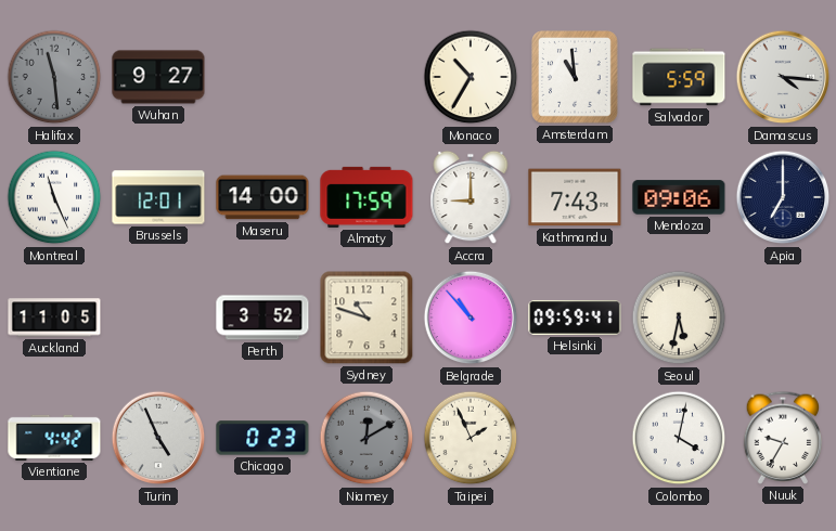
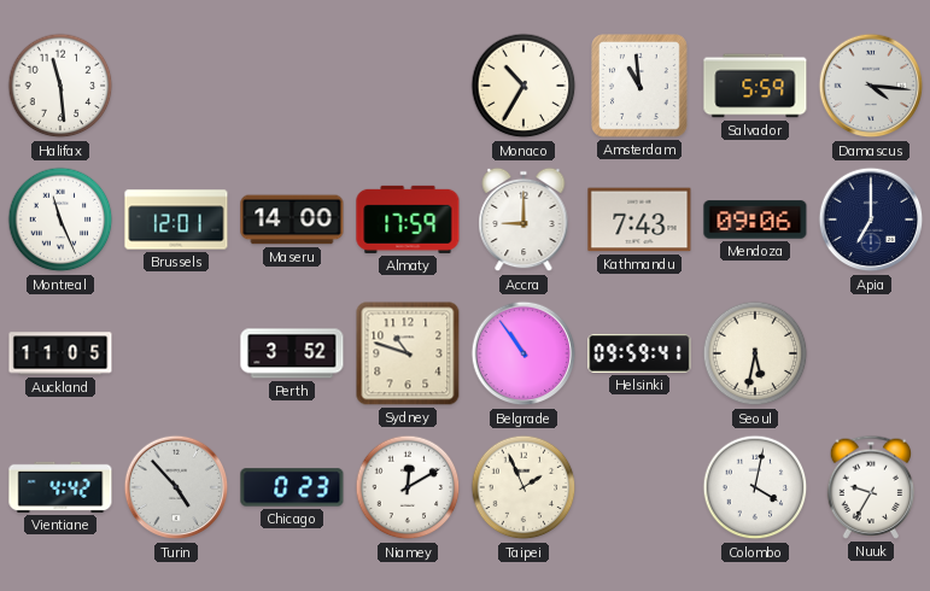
Halifax dial: grey -> white (60, 86)
Wuhan: 9:27 -> none (158, 77)
Belgrade: 10:53 -> 10:54 (524, 353)
Turin: 4:56 -> 4:53 (176, 487)
Niamey dial: grey -> white (408, 487)
